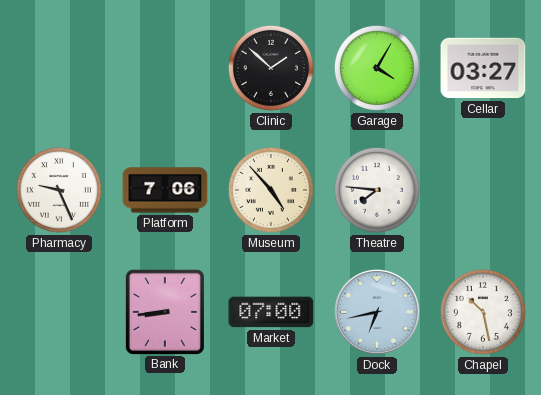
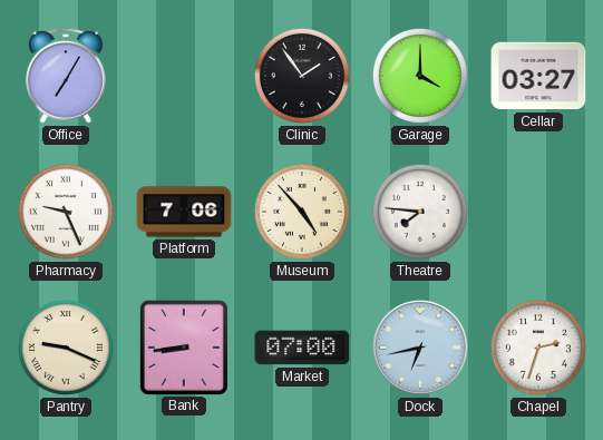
Office: none -> 7:05 (66, 76)
Clinic: 1:52 -> 1:54 (302, 76)
Garage: 4:05 -> 4:00 (420, 76)
Pantry: none -> 9:19 (66, 348)
Chapel: 10:28 -> 2:33 (538, 348)
